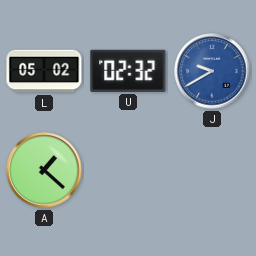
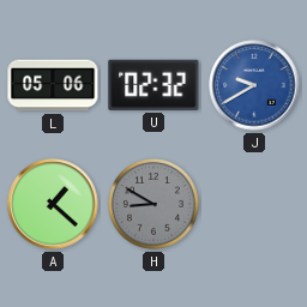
L: 05:02 -> 05:06 (53, 85)
H: none -> 8:50 (155, 205)
